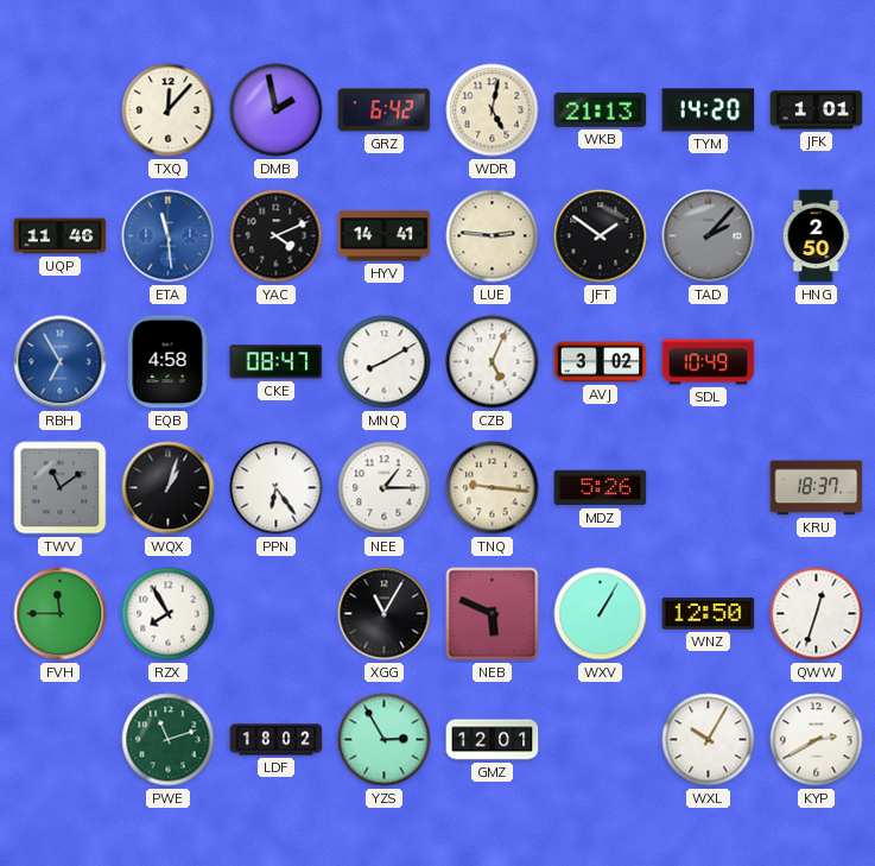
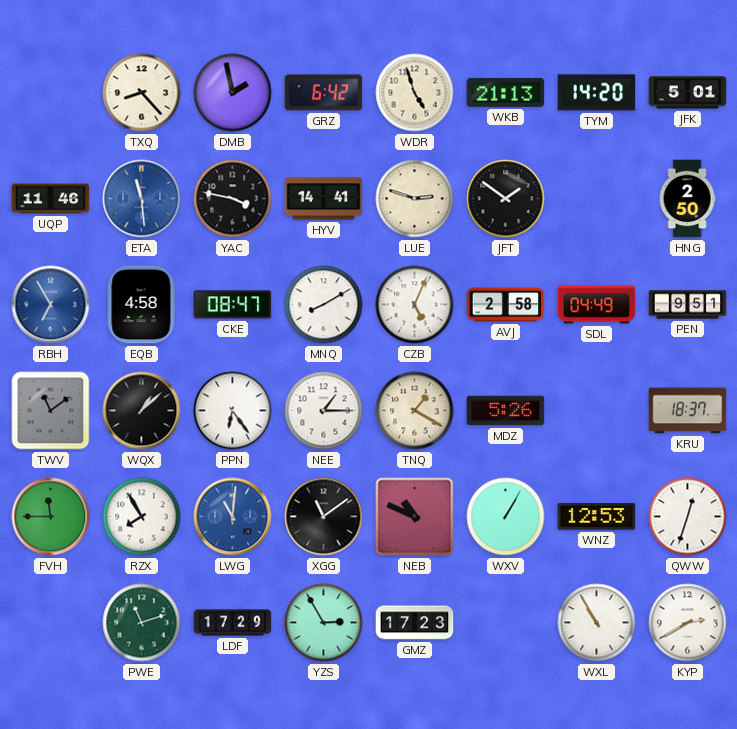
TXQ: 12:07 -> 8:23 (142, 93)
WDR: 5:02 -> 4:57 (415, 93)
JFK: 1:01 -> 5:01 (688, 93)
YAC: 4:11 -> 3:47 (233, 199)
LUE: 2:46 -> 2:48 (415, 199)
TAD: 2:07 -> none (709, 236)
AVJ: 3:02 -> 2:58 (506, 305)
SDL: 10:49 -> 04:49 (597, 305)
PEN: none -> 9:51 (688, 305)
WQX: 1:03 -> 1:08 (142, 411)
TNQ: 9:16 -> 1:20 (415, 411)
LWG: none -> 11:01 (233, 517)
XGG: 11:05 -> 11:09 (324, 517)
NEB: 5:49 -> 10:49 (415, 517)
WNZ: 12:50 -> 12:53 (597, 517)
LDF: 18:02 -> 17:29 (233, 623)
GMZ: 12:01 -> 17:23 (415, 623)
WXL: 10:05 -> 10:55 (597, 623)
